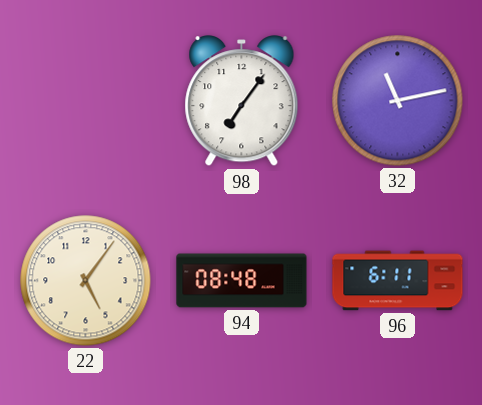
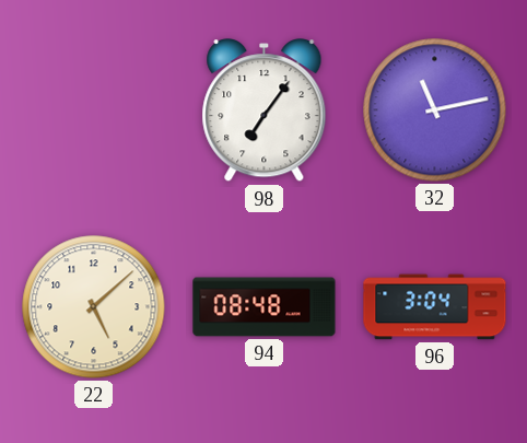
22: 5:06 -> 5:08 (94, 307)
96: 6:11 -> 3:04 (435, 307)
